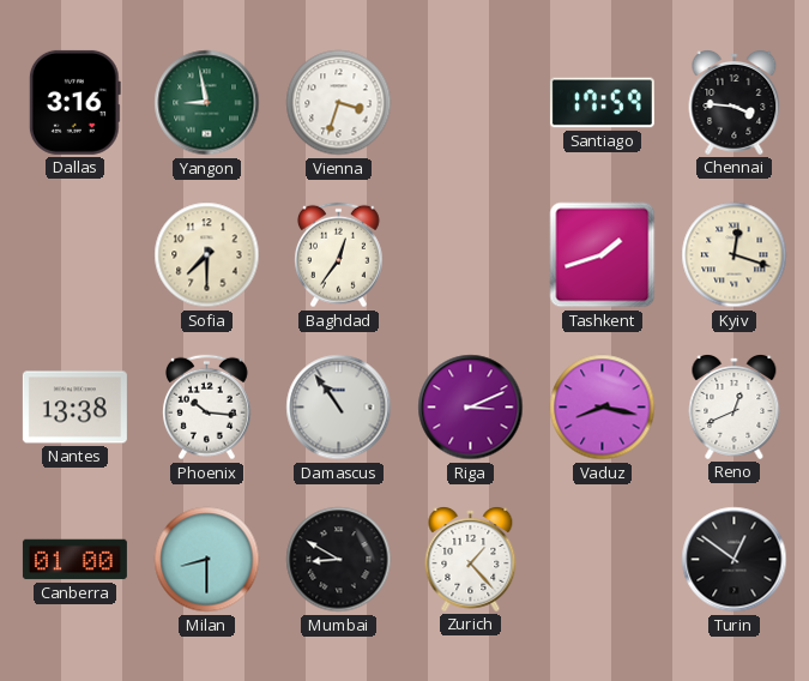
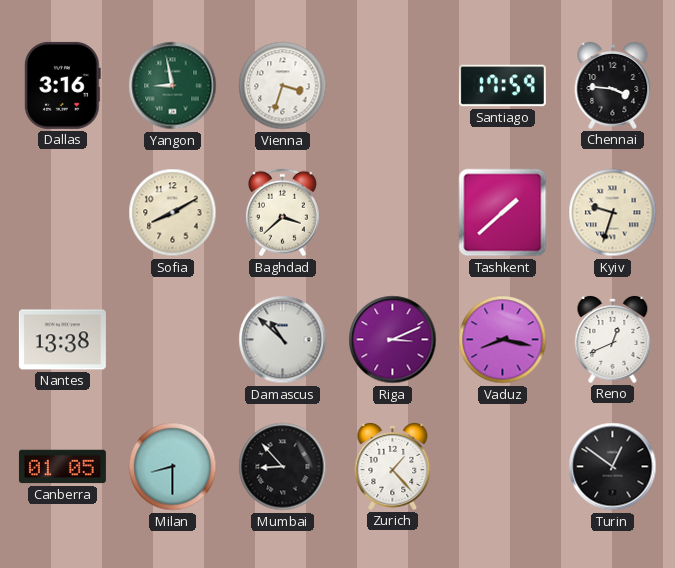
Sofia: 7:30 -> 8:10 (173, 213)
Baghdad: 12:36 -> 3:38 (283, 213)
Tashkent: 1:42 -> 1:38 (503, 213)
Kyiv: 12:18 -> 9:33 (613, 213)
Phoenix: 10:16 -> none (207, 408)
Damascus: 10:54 -> 10:52 (283, 340)
Canberra: 01:00 -> 01:05 (62, 467)
Mumbai: 8:50 -> 8:53 (283, 467)
